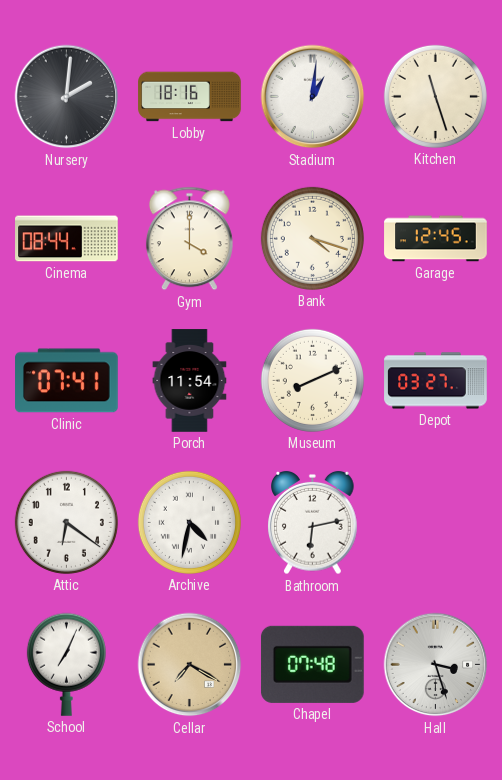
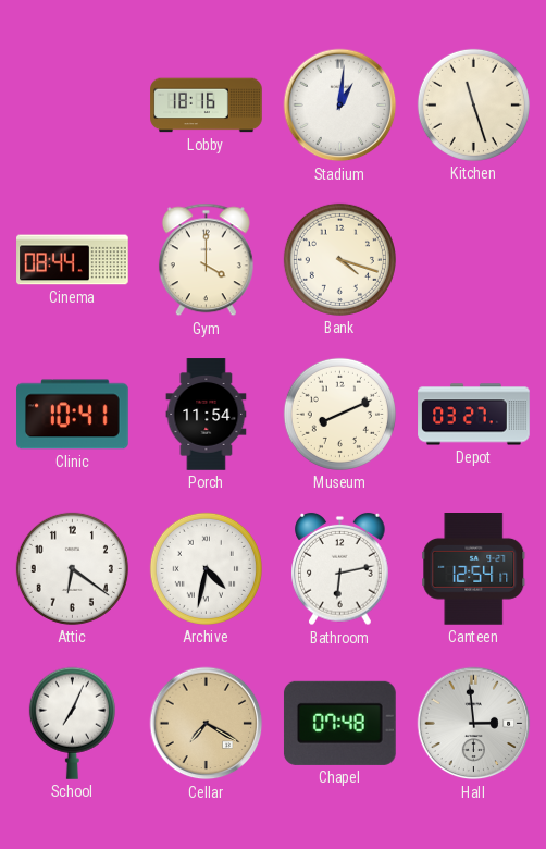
Nursery: 2:01 -> none (67, 97)
Garage: 12:45 -> none (436, 239)
Clinic: 07:41 -> 10:41 (73, 415)
Canteen: none -> 12:54 (474, 569)
Hall: 3:27 -> 2:59 (474, 724)
